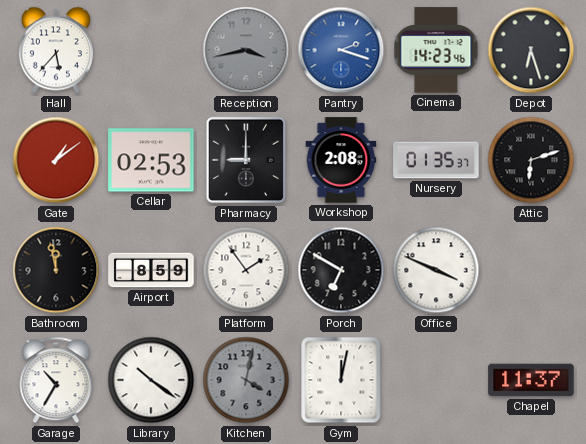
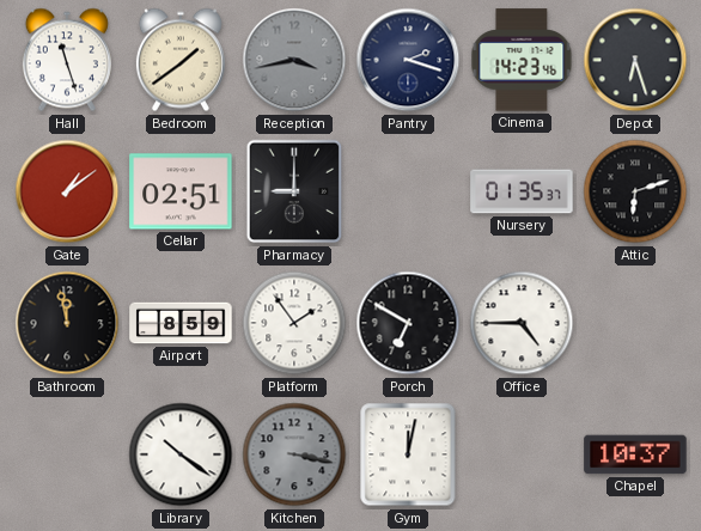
Hall: 5:37 -> 11:27 (67, 60)
Bedroom: none -> 1:39 (181, 60)
Pantry dial: blue -> navy (408, 60)
Cellar: 02:53 -> 02:51 (181, 191)
Workshop: 2:08 -> none (341, 160)
Office: 3:49 -> 4:45 (522, 323)
Garage: 10:35 -> none (56, 380)
Kitchen: 4:02 -> 3:17 (294, 454)
Chapel: 11:37 -> 10:37 (635, 454)
